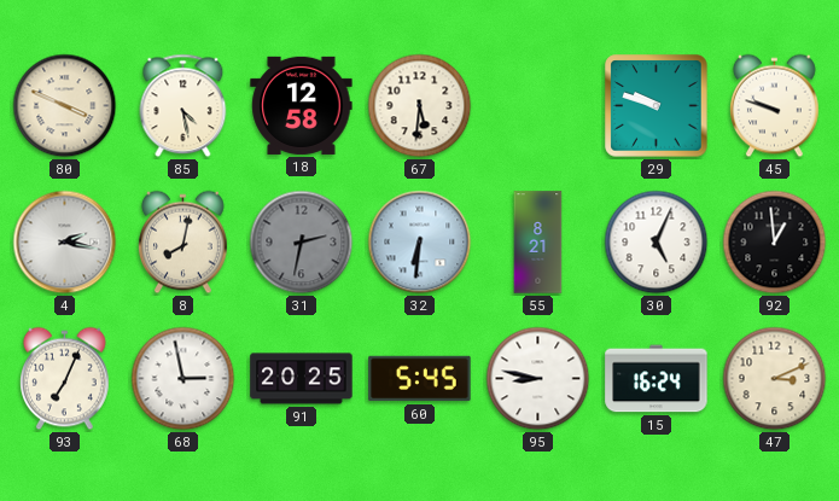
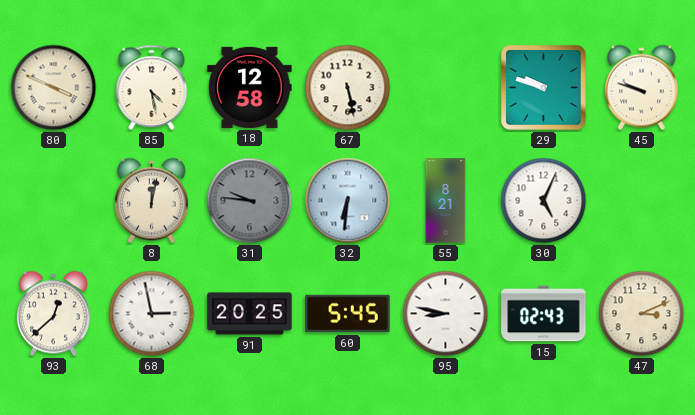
67: 5:31 -> 5:28 (348, 88)
4: 2:17 -> none (65, 243)
8: 8:02 -> 12:02 (152, 201)
31: 2:32 -> 9:46 (250, 201)
92: 12:59 -> none (775, 243)
93: 7:04 -> 12:38 (54, 314)
15: 16:24 -> 02:43 (544, 314)
